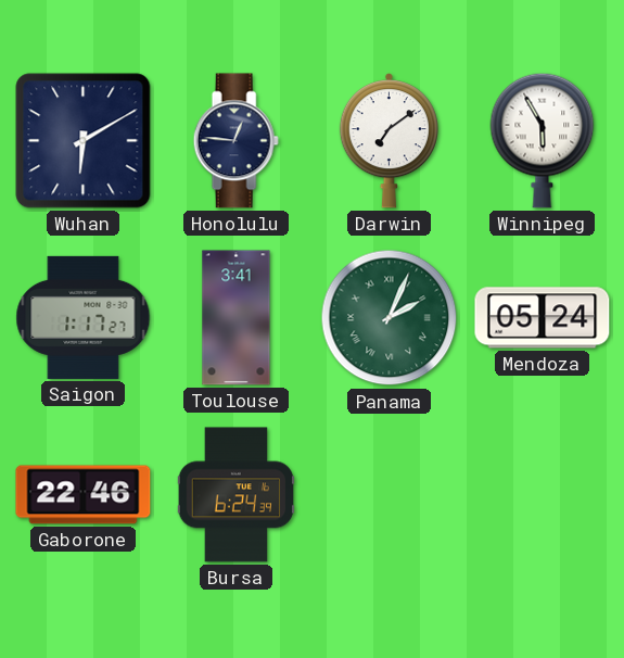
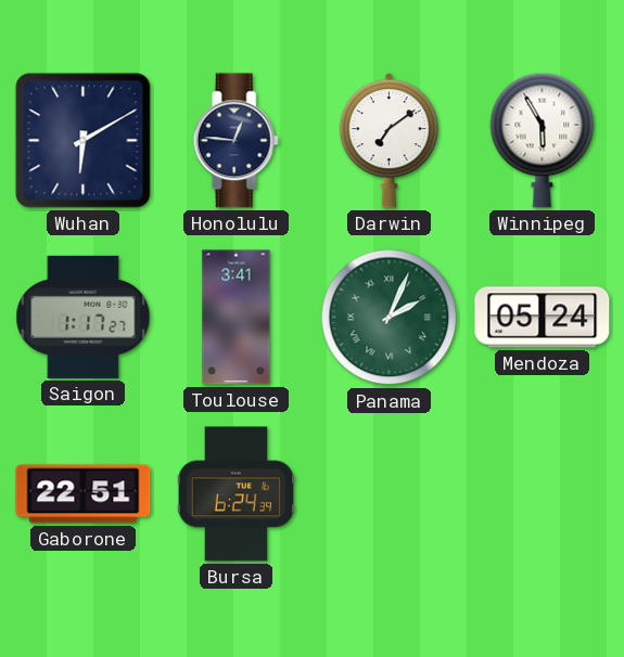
Gaborone: 22:46 -> 22:51 (84, 494)
